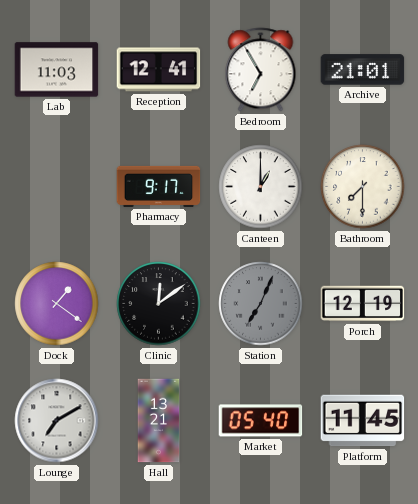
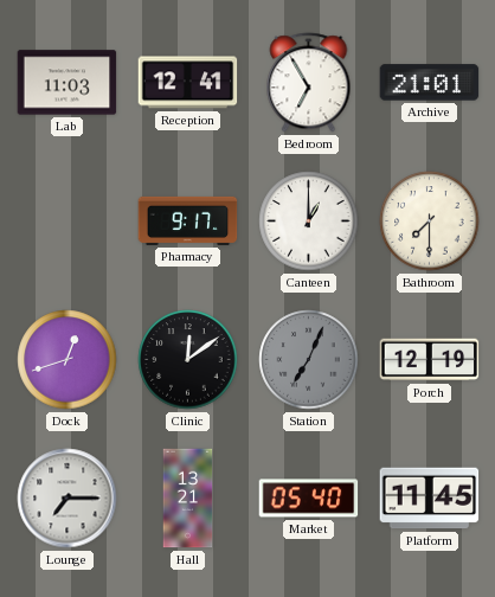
Dock: 1:21 -> 12:42 (67, 360)
Lounge: 7:10 -> 7:15 (67, 499)
